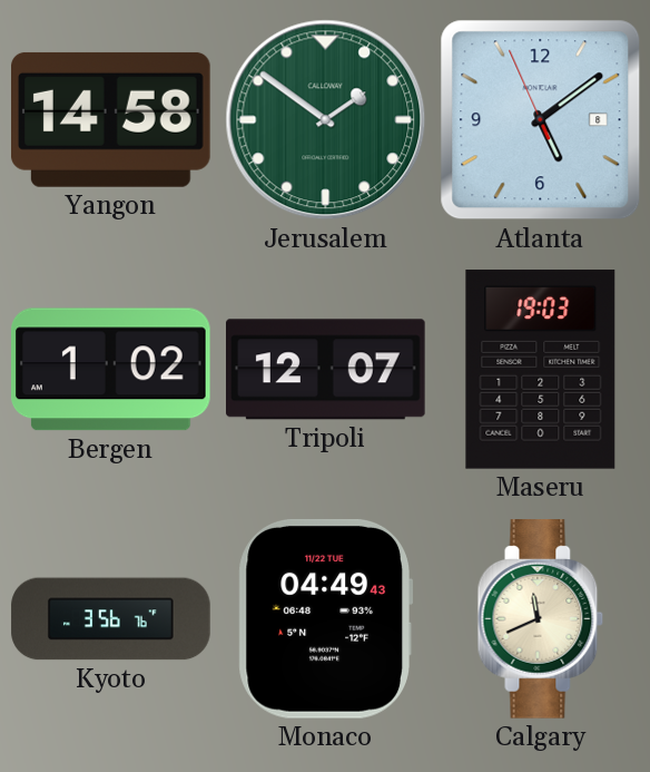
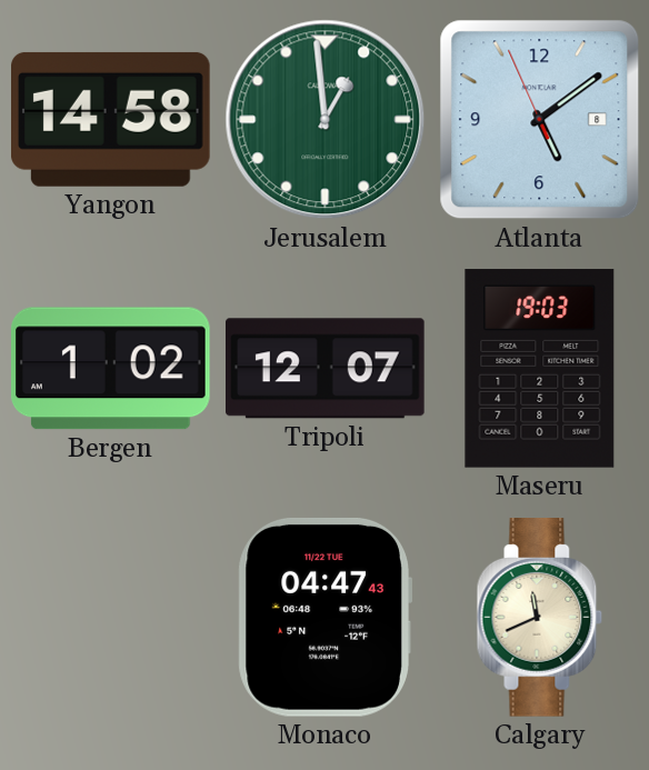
Jerusalem: 1:51 -> 12:59 (326, 120)
Kyoto: 3:56 -> none (111, 619)
Monaco: 04:49 -> 04:47 (324, 617)
